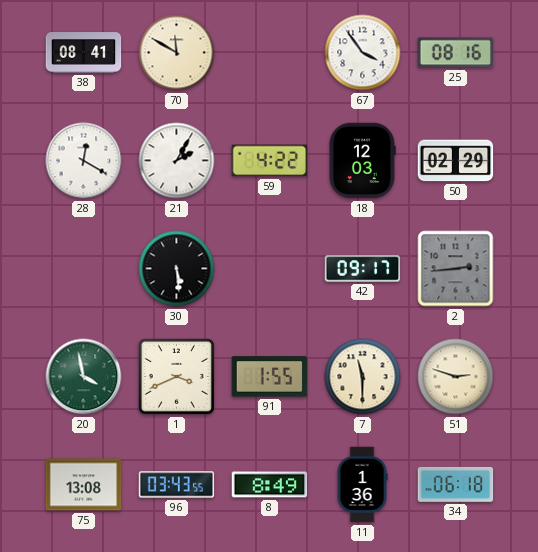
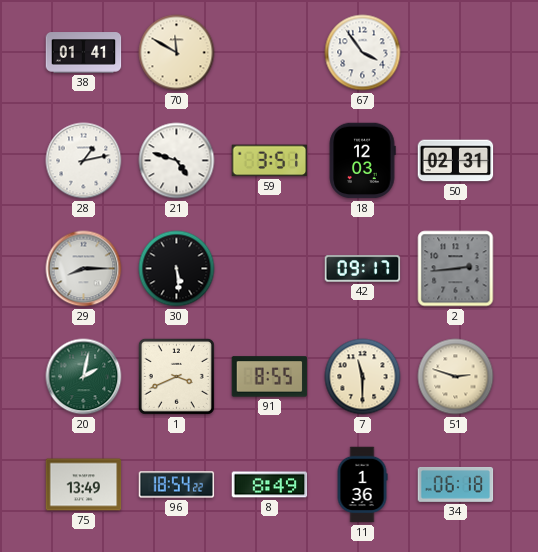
38: 08:41 -> 01:41 (84, 53)
25: 08:16 -> none (456, 53)
28: 12:20 -> 1:13 (84, 161)
21: 2:05 -> 4:48 (177, 161)
59: 4:22 -> 3:51 (270, 161)
50: 02:29 -> 02:31 (456, 161)
29: none -> 8:15 (84, 269)
20: 3:58 -> 2:02 (84, 377)
91: 1:55 -> 8:55 (270, 377)
75: 13:08 -> 13:49 (84, 485)
96: 03:43 -> 18:54 (177, 485)
